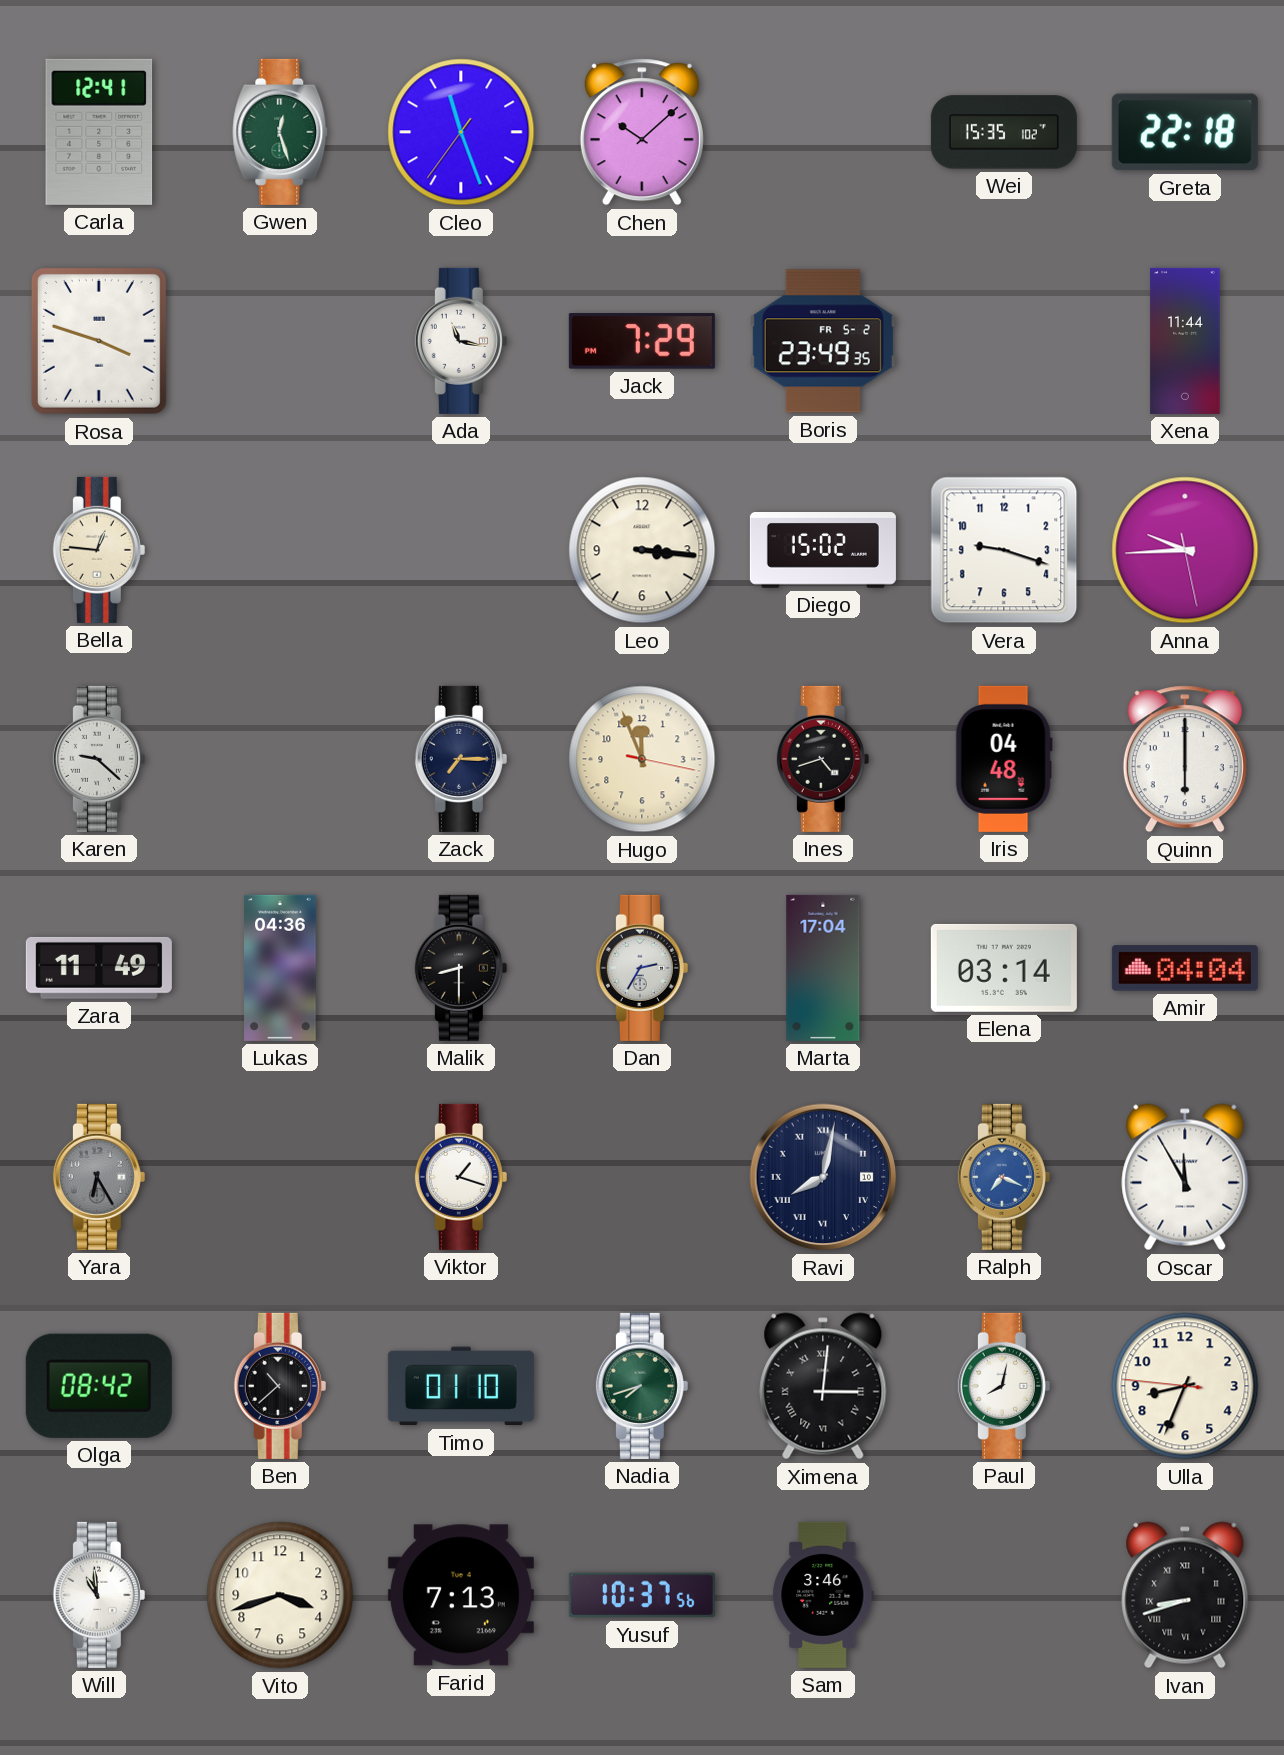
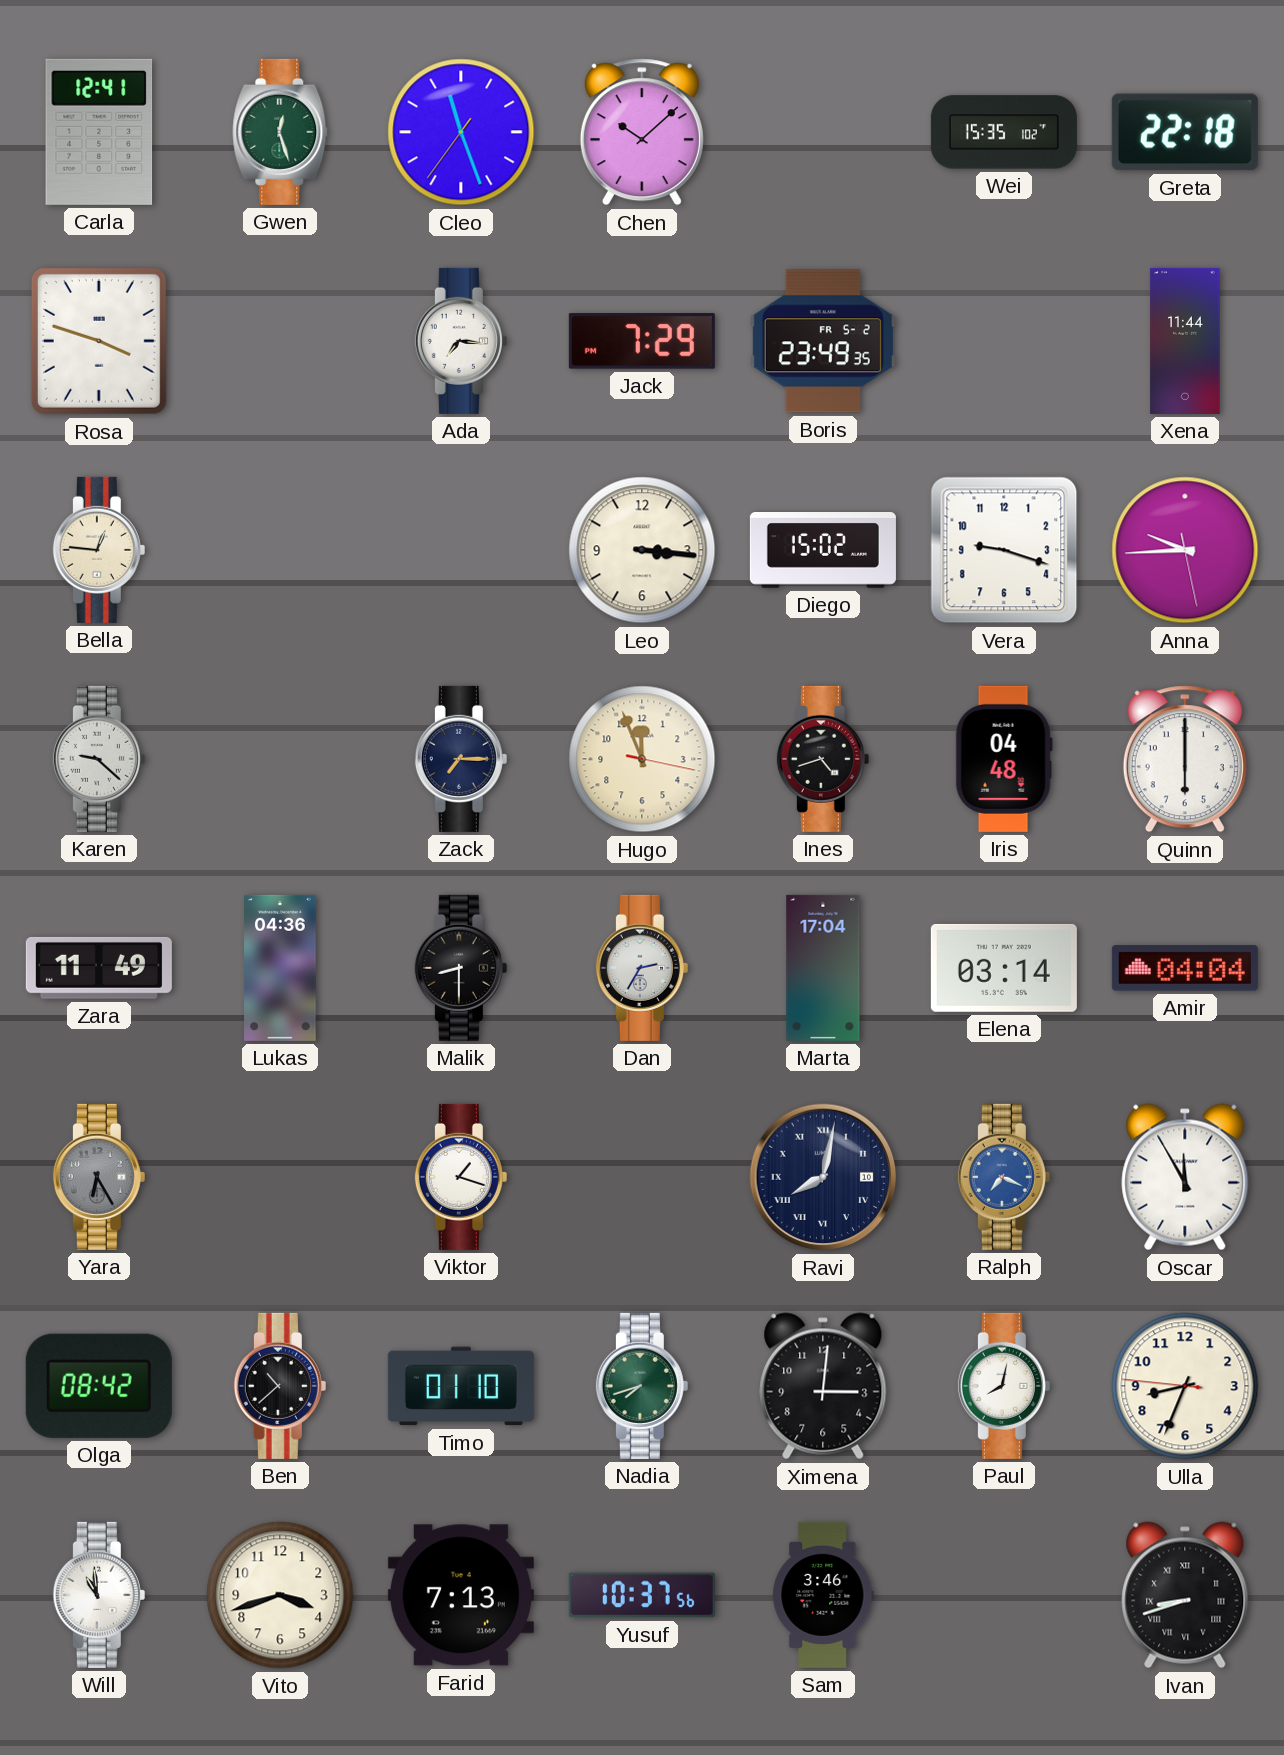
Ada: 11:17 -> 7:16 (461, 341)
Ximena numerals: Roman -> Arabic (823, 1386)
